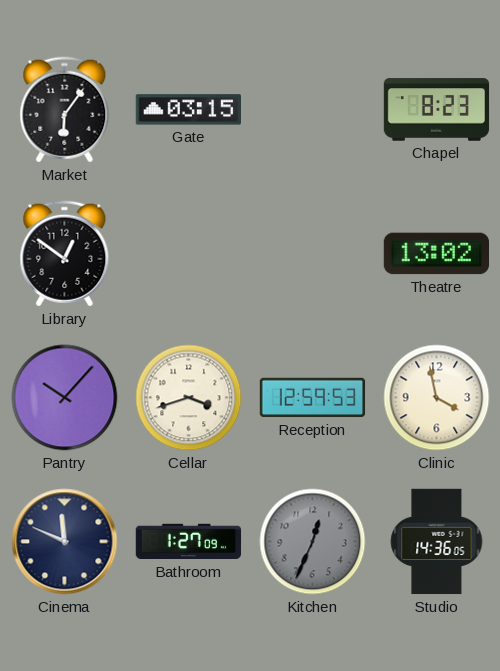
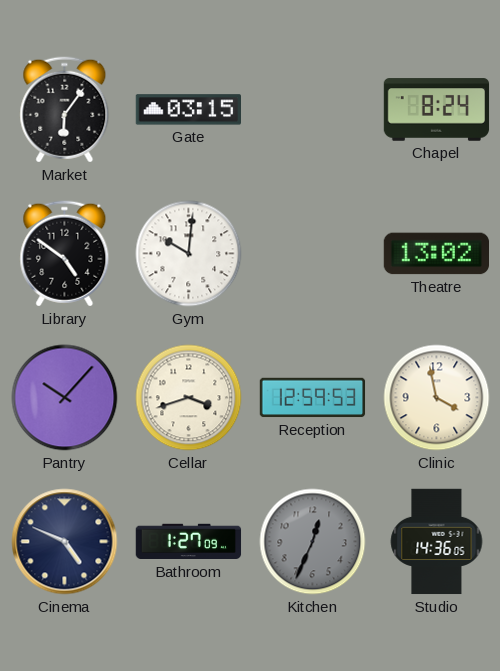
Chapel: 8:23 -> 8:24 (437, 110)
Library: 12:51 -> 4:51 (65, 254)
Gym: none -> 10:01 (189, 254)
Cinema: 11:49 -> 4:49 (65, 542)
